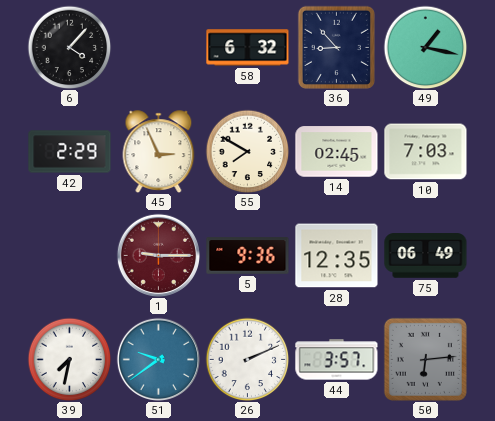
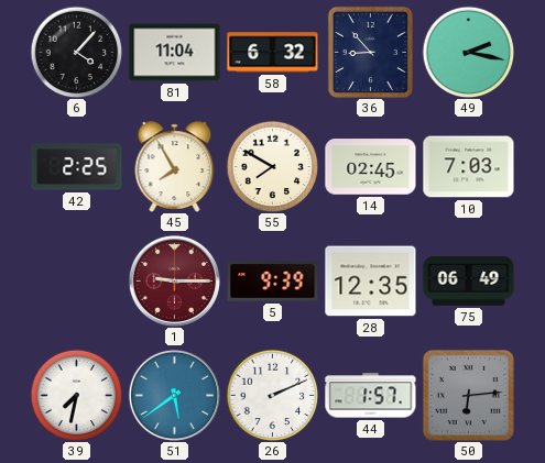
81: none -> 11:04 (175, 53)
49: 1:17 -> 2:17 (468, 52)
42: 2:29 -> 2:25 (77, 167)
45: 2:56 -> 7:55 (175, 166)
5: 9:36 -> 9:39 (273, 282)
51: 9:39 -> 5:39 (174, 395)
44: 3:57 -> 1:57 (371, 396)
